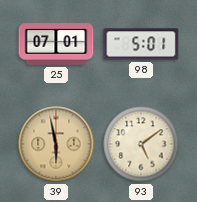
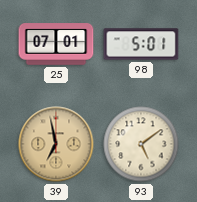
39: 5:58 -> 6:58 (56, 144)
